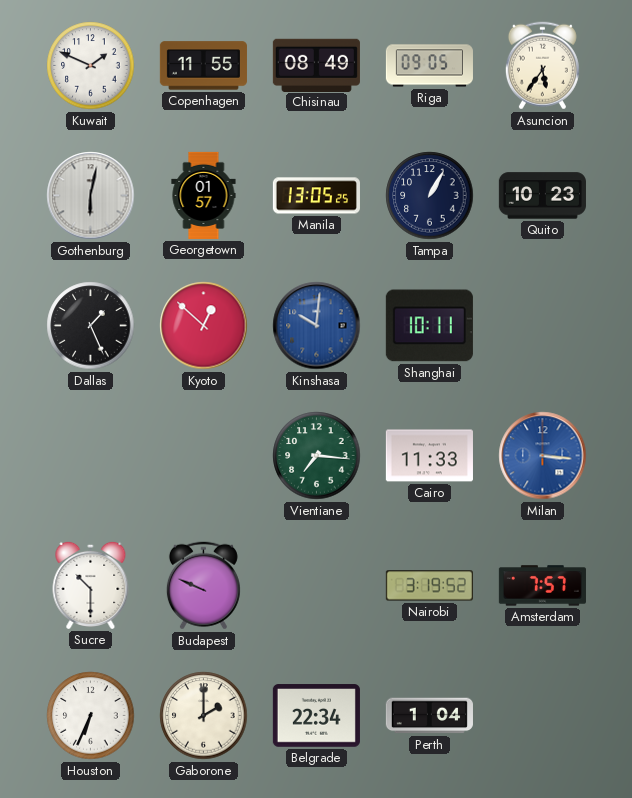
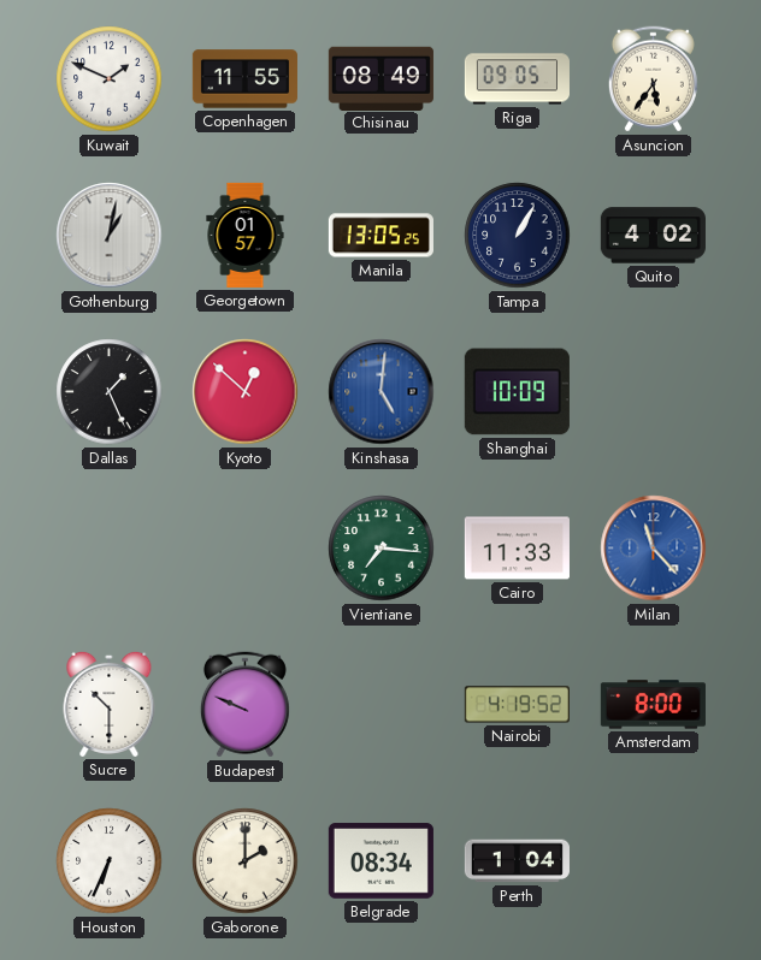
Gothenburg: 6:02 -> 1:02 (110, 236)
Quito: 10:23 -> 4:02 (653, 236)
Kinshasa: 10:01 -> 5:01 (382, 392)
Shanghai: 10:11 -> 10:09 (517, 392)
Milan: 3:16 -> 11:23 (654, 549)
Nairobi: 3:19 -> 4:19 (517, 705)
Amsterdam: 7:57 -> 8:00 (653, 705)
Belgrade: 22:34 -> 08:34 (380, 861)
